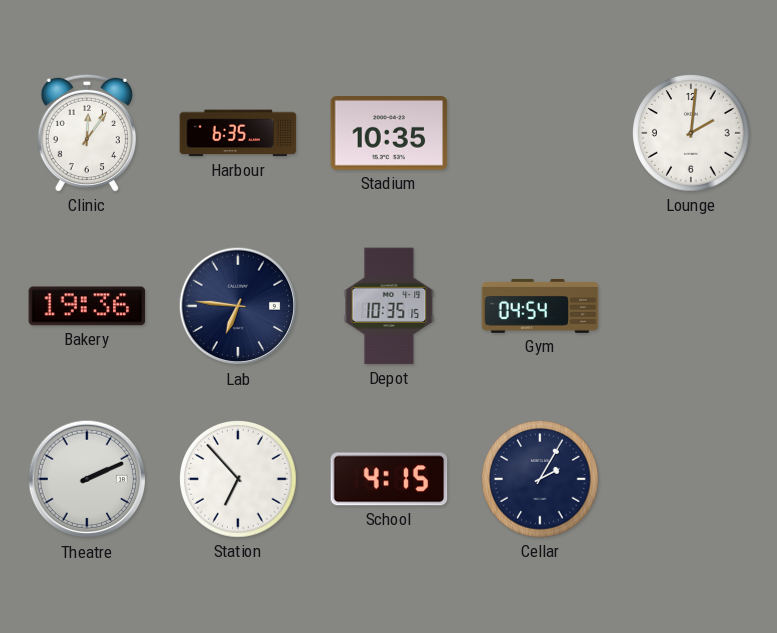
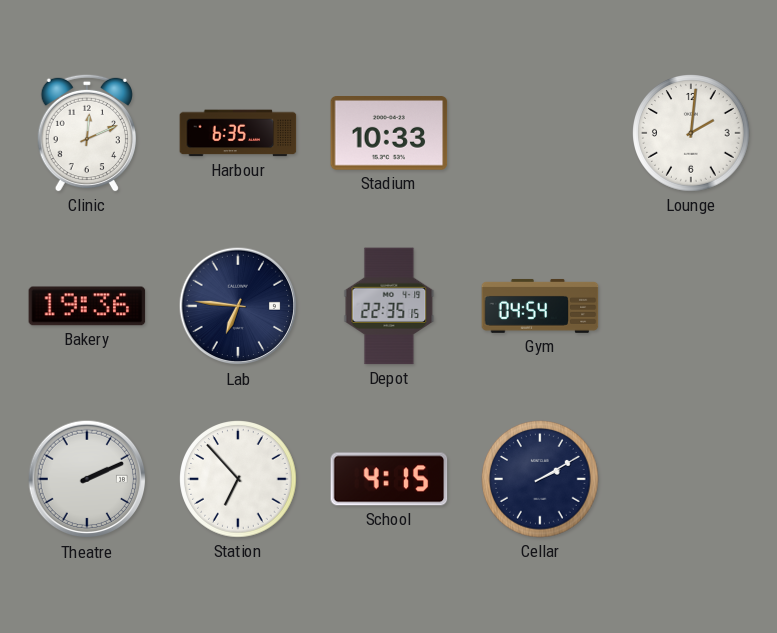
Clinic: 12:06 -> 12:11 (87, 133)
Stadium: 10:35 -> 10:33 (389, 134)
Depot: 10:35 -> 22:35 (389, 306)
Cellar: 2:05 -> 2:10 (540, 479)
